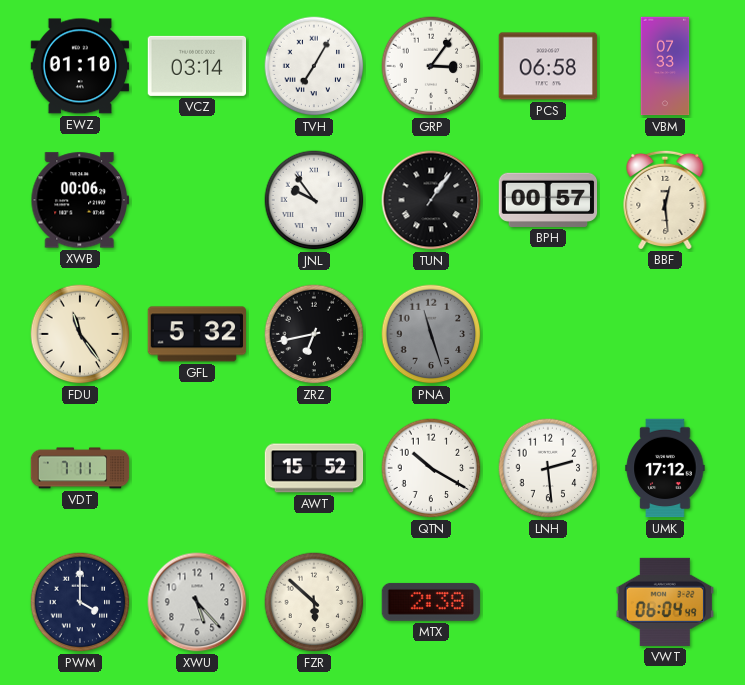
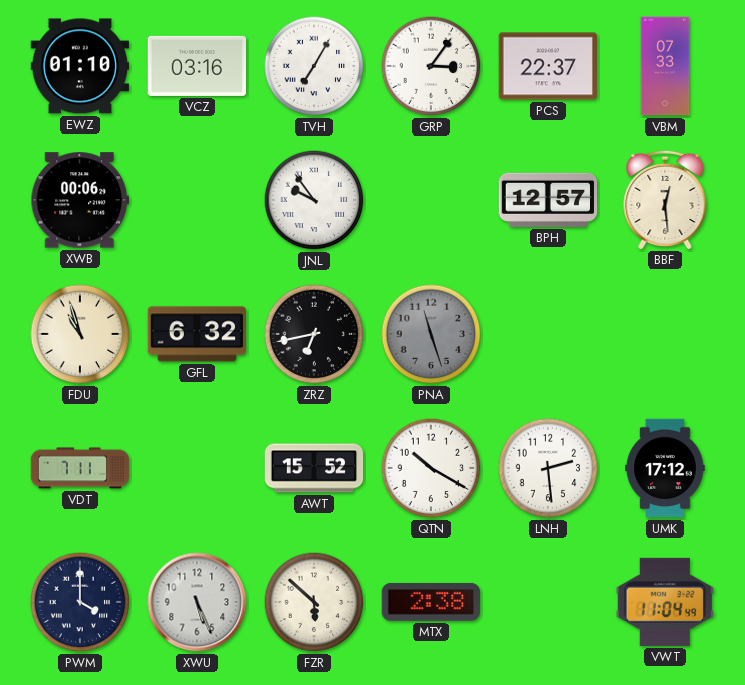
VCZ: 03:14 -> 03:16 (197, 66)
PCS: 06:58 -> 22:37 (548, 66)
TUN: 1:06 -> none (431, 200)
BPH: 00:57 -> 12:57 (548, 200)
FDU: 11:24 -> 10:57 (80, 334)
GFL: 5:32 -> 6:32 (197, 334)
XWU: 5:23 -> 5:26 (197, 602)
VWT: 06:04 -> 11:04 (664, 602)
